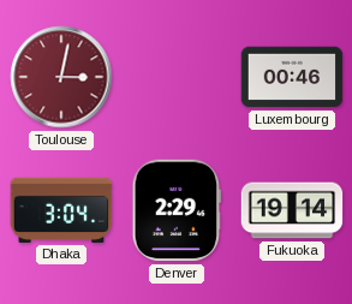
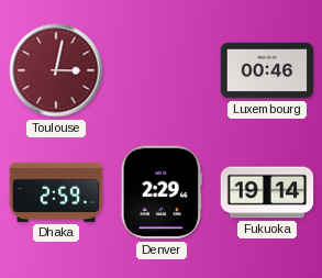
Dhaka: 3:04 -> 2:59 (56, 192)
